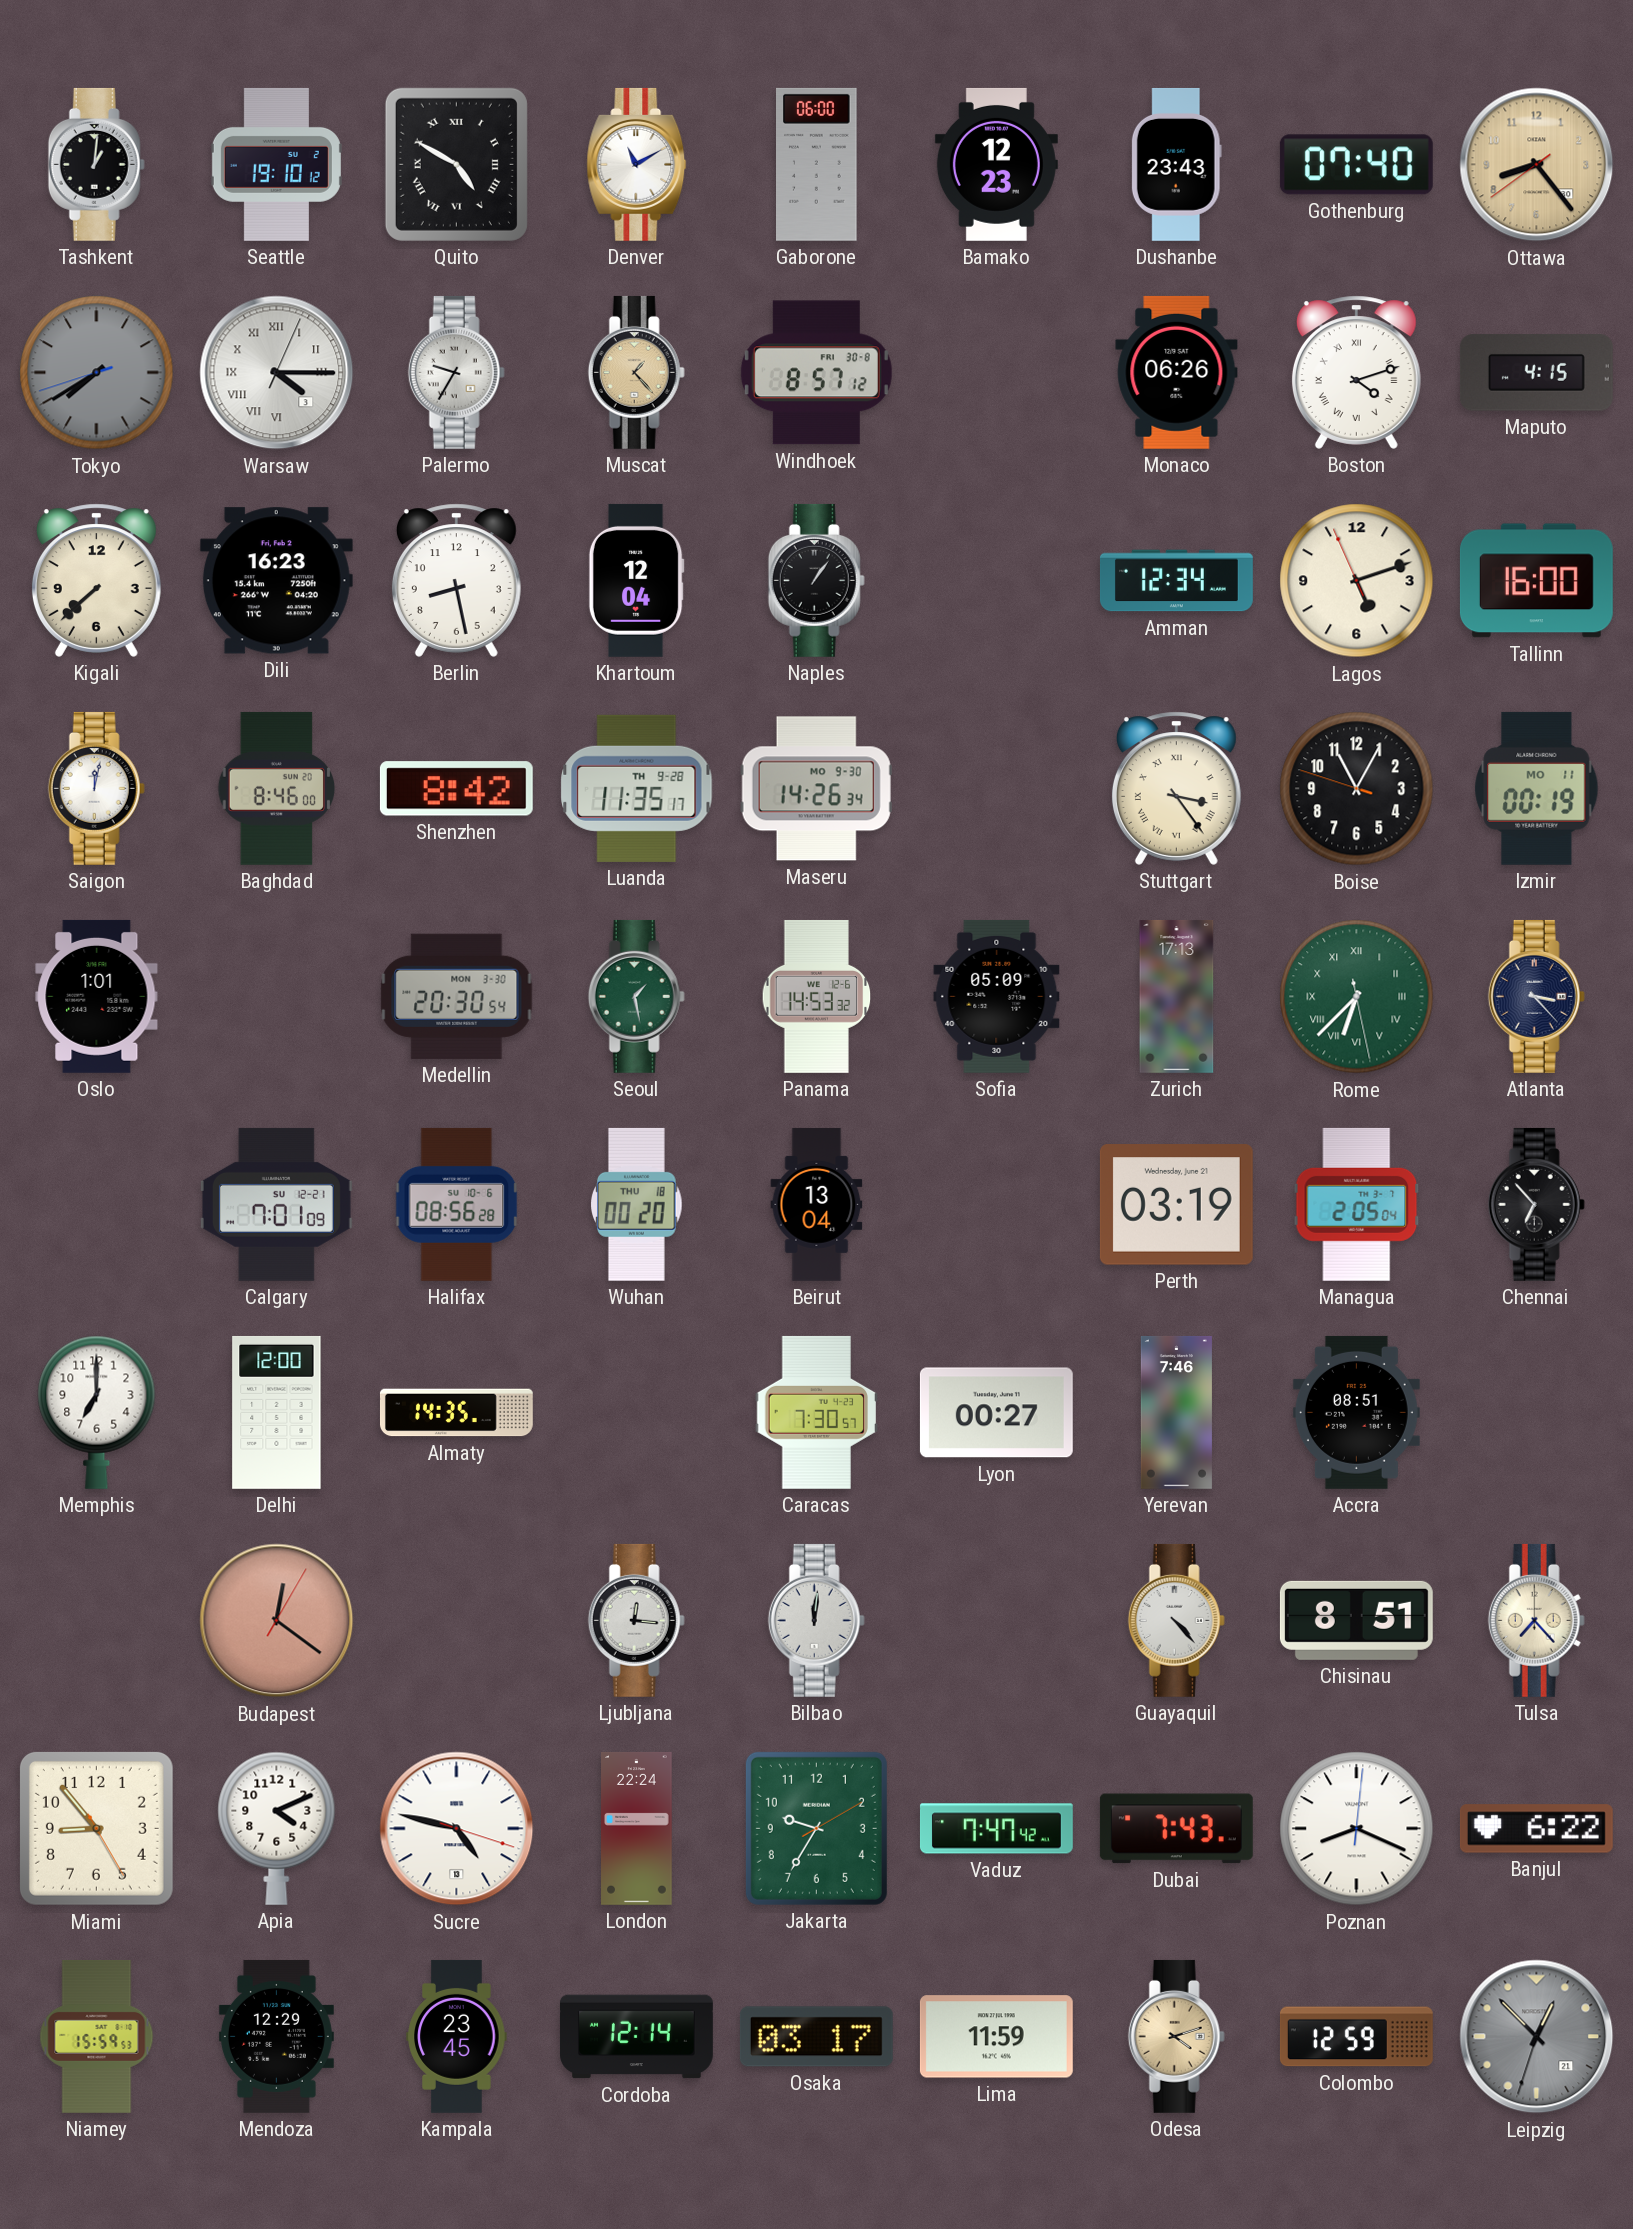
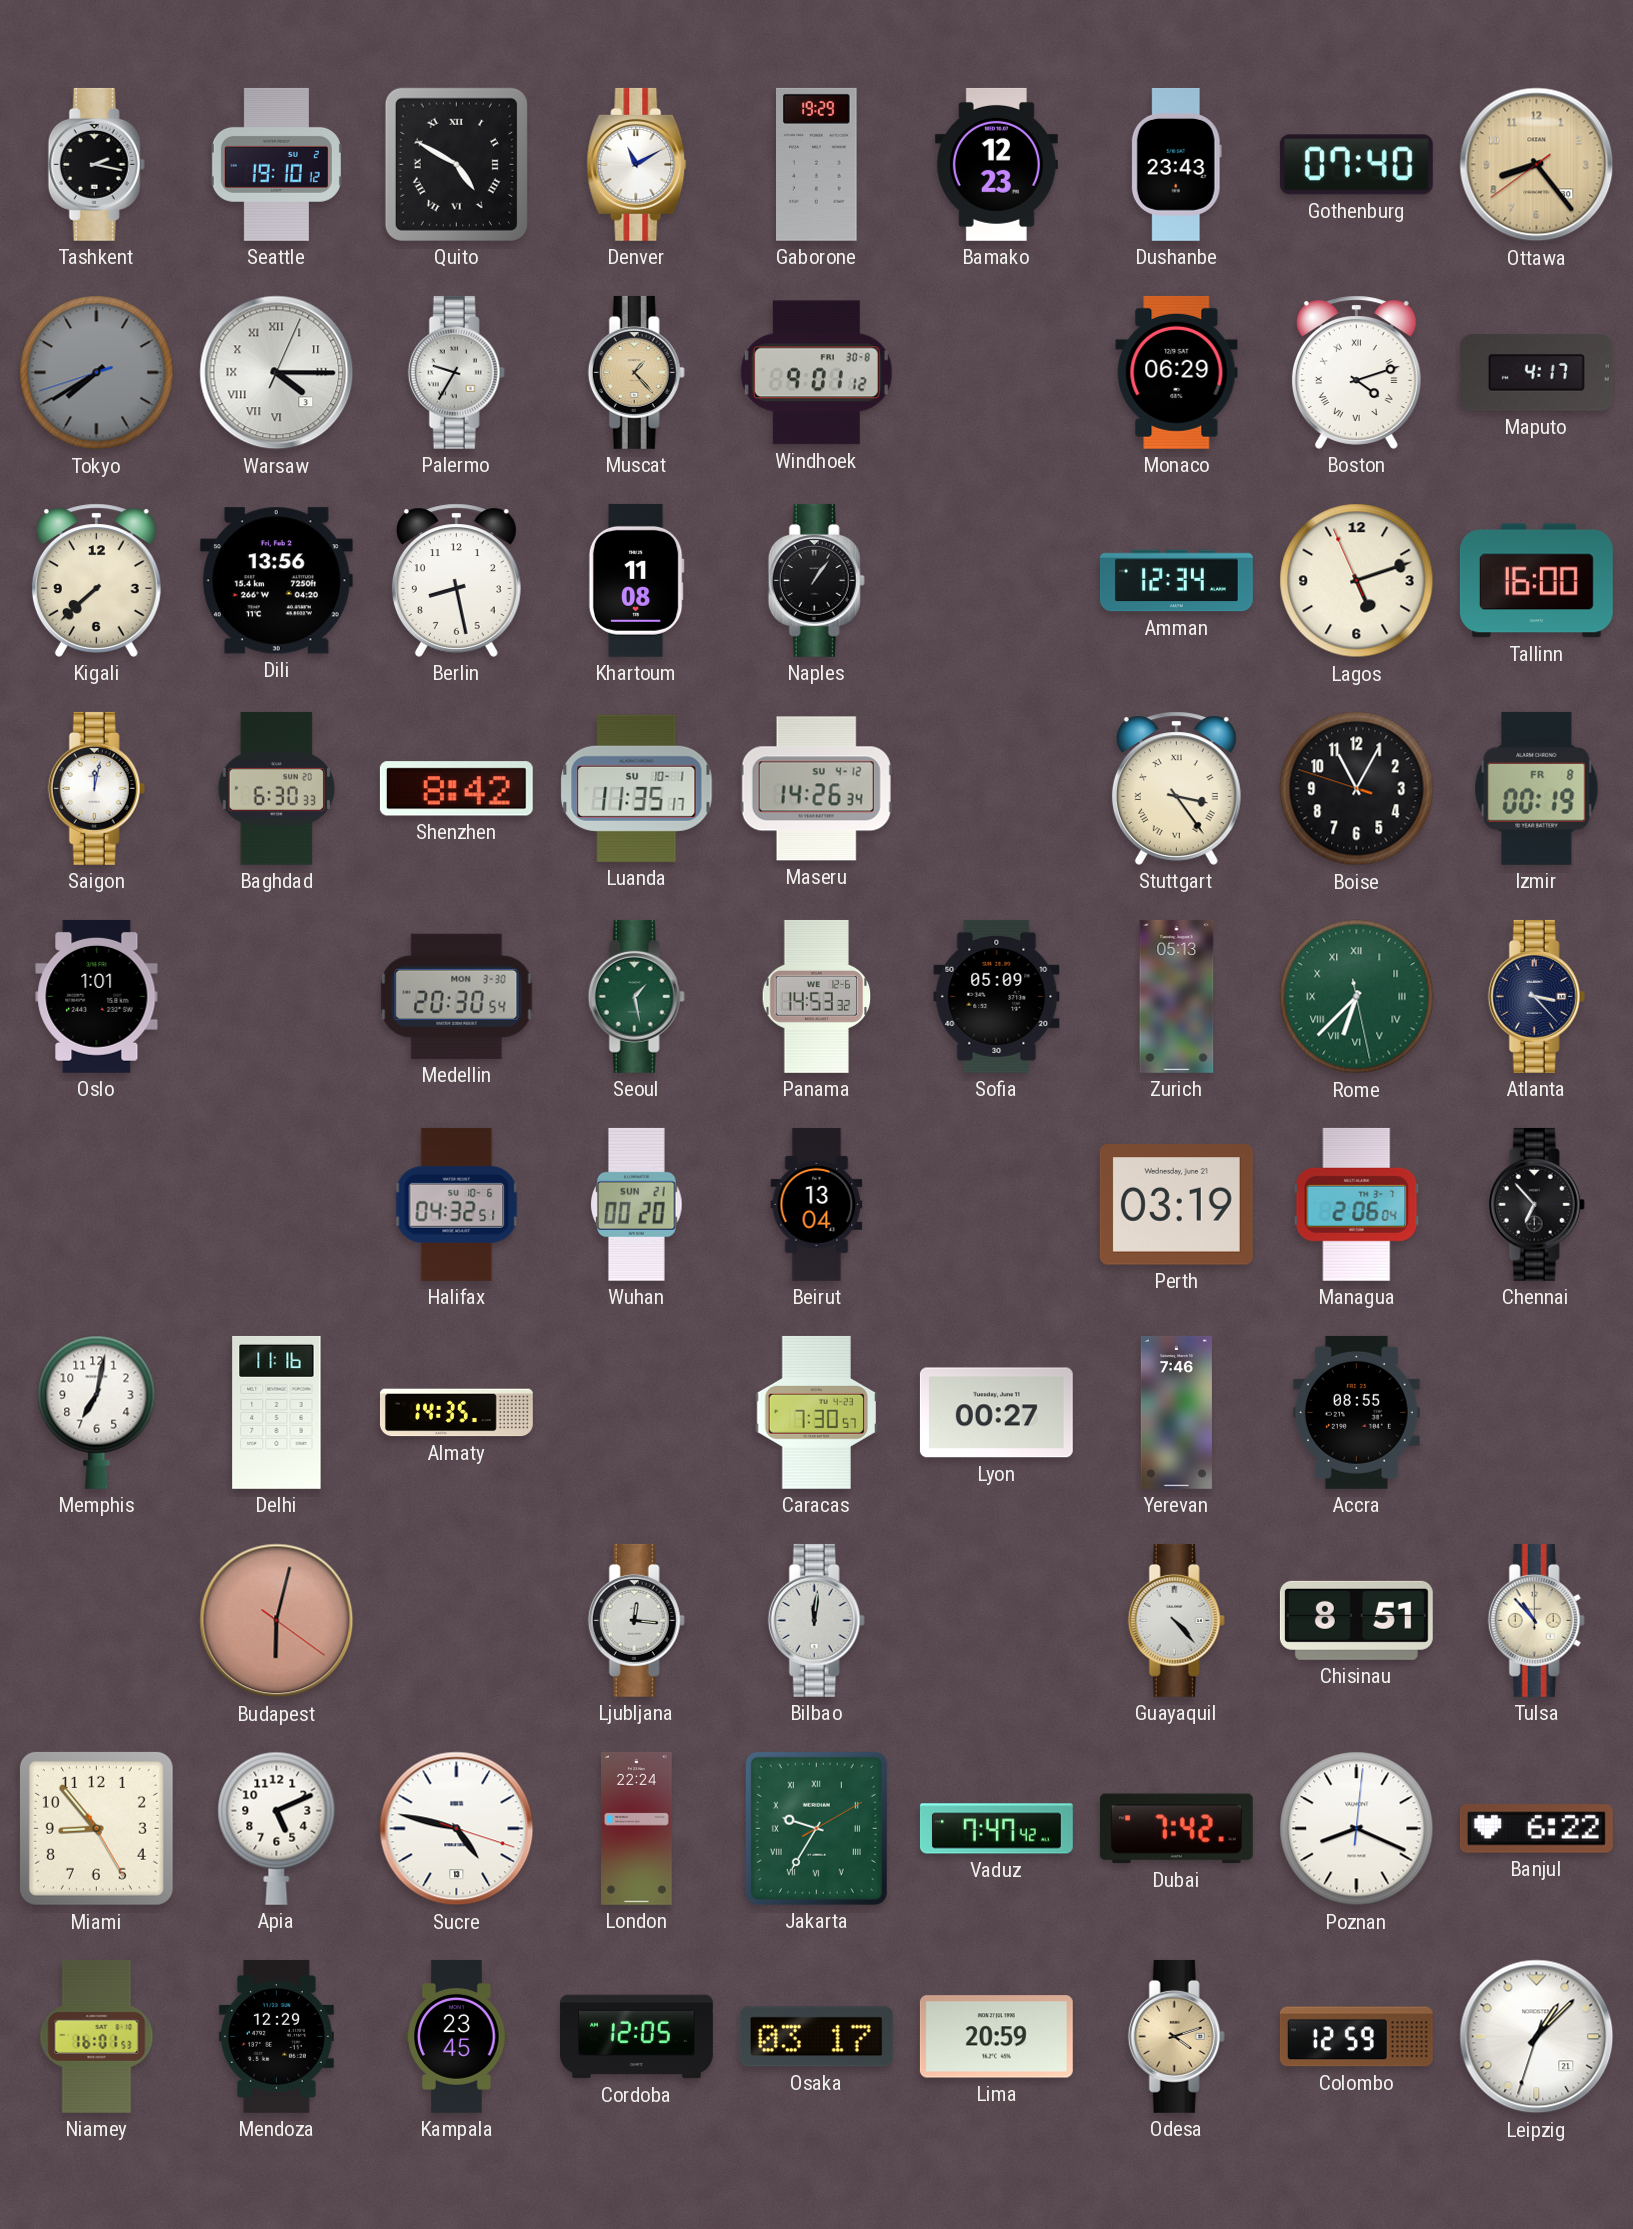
Tashkent: 1:01 -> 2:17 (96, 164)
Gaborone: 06:00 -> 19:29 (817, 164)
Windhoek: 8:57 -> 9:01 (816, 373)
Monaco: 06:26 -> 06:29 (1177, 372)
Maputo: 4:15 -> 4:17 (1536, 373)
Dili: 16:23 -> 13:56 (276, 581)
Khartoum: 12:04 -> 11:08 (636, 580)
Baghdad: 8:46 -> 6:30 (276, 788)
Luanda date: TH 9-28 -> SU 10-1 (637, 788)
Maseru date: MO 9-30 -> SU 4-12 (816, 789)
Izmir date: MO 11 -> FR 8 (1537, 788)
Zurich: 17:13 -> 05:13 (1177, 996)
Calgary: 7:01 -> none (276, 1204)
Halifax: 08:56 -> 04:32 (457, 1204)
Wuhan date: THU 18 -> SUN 21 (637, 1204)
Managua: 2:05 -> 2:06 (1357, 1204)
Memphis: 7:00 -> 7:02 (97, 1412)
Delhi: 12:00 -> 11:16 (277, 1412)
Accra: 08:51 -> 08:55 (1356, 1412)
Budapest: 12:21 -> 6:02 (277, 1621)
Tulsa: 7:23 -> 10:53 (1536, 1620)
Apia: 4:11 -> 5:11 (277, 1828)
Jakarta numerals: Arabic -> Roman (816, 1828)
Dubai: 7:43 -> 7:42 (1176, 1829)
Niamey: 15:59 -> 16:01 (97, 2036)
Cordoba: 12:14 -> 12:05 (636, 2037)
Lima: 11:59 -> 20:59 (996, 2037)
Leipzig: 12:52 -> 1:07 (1537, 2037)
Leipzig dial: grey -> white (1537, 2037)
